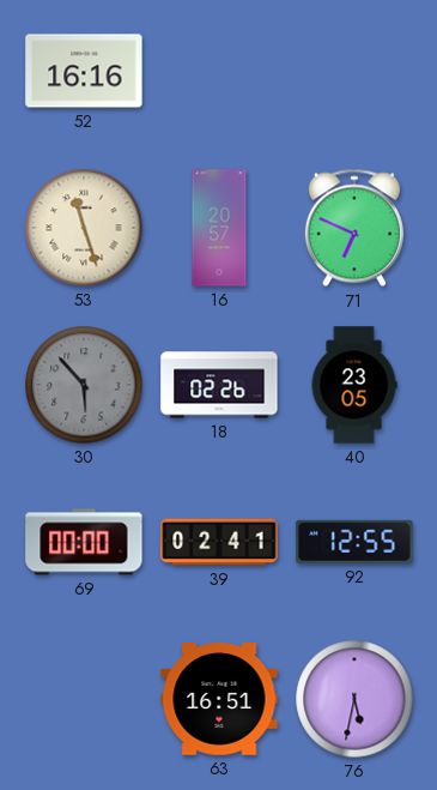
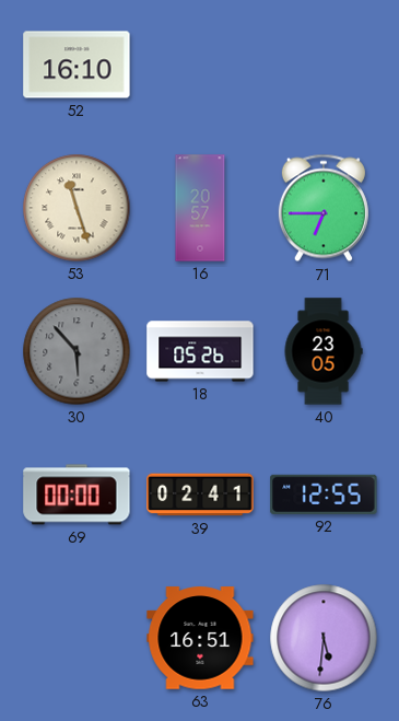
52: 16:16 -> 16:10 (77, 65)
71: 6:49 -> 6:45 (324, 208)
18: 02:26 -> 05:26 (200, 351)
76: 5:32 -> 5:31 (324, 638)
